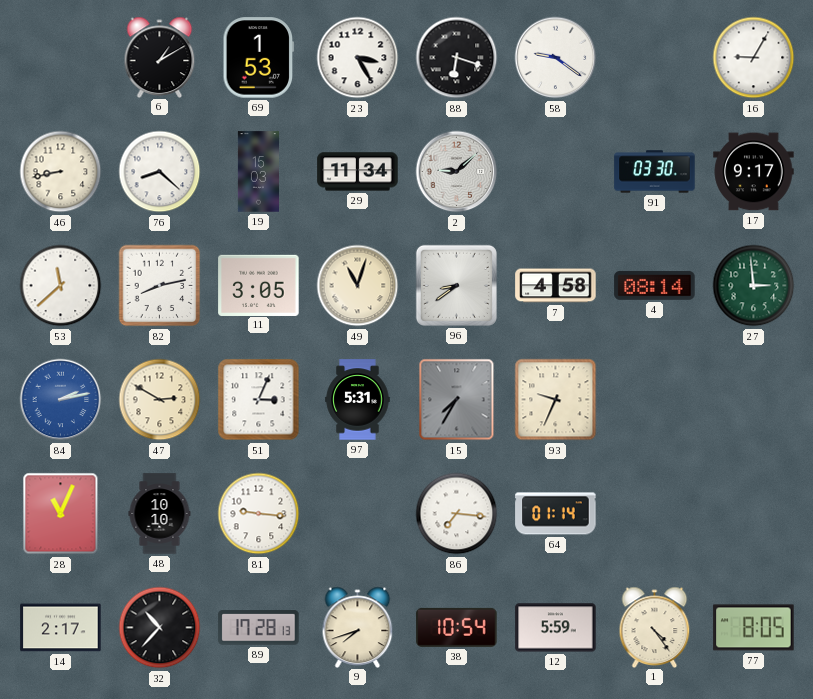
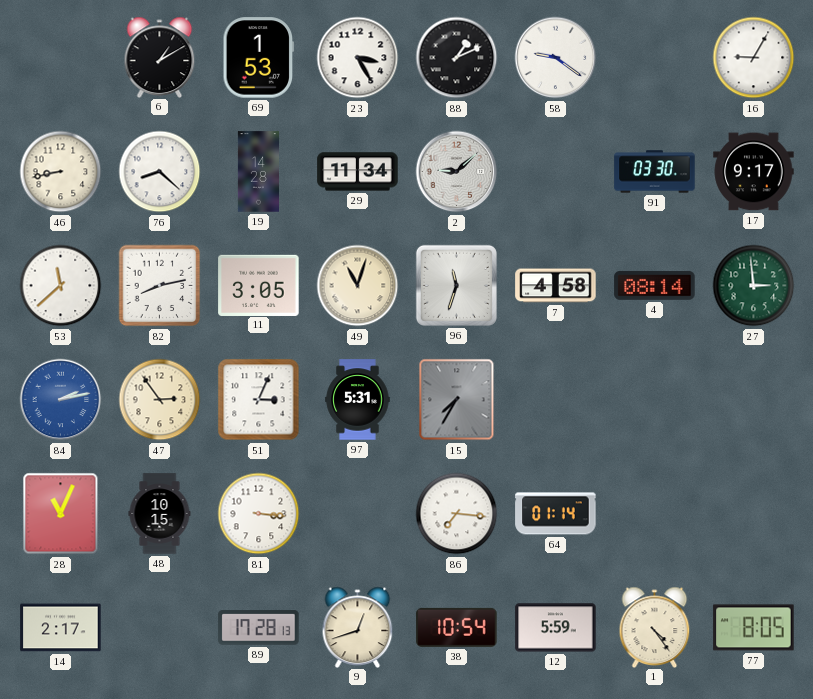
88: 6:18 -> 1:11 (457, 58)
19: 15:03 -> 14:28 (258, 172)
96: 8:39 -> 11:33 (456, 285)
47: 2:50 -> 2:54 (160, 400)
93: 9:34 -> none (556, 400)
48: 10:10 -> 10:15 (160, 514)
81: 9:16 -> 3:16 (259, 514)
32: 10:37 -> none (160, 628)
9: 7:42 -> 12:42 (358, 627)
